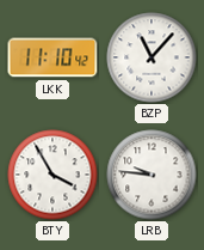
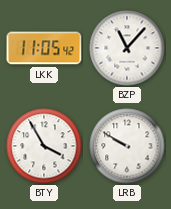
LKK: 11:10 -> 11:05 (44, 48)
LRB: 9:46 -> 9:50 (127, 146)
